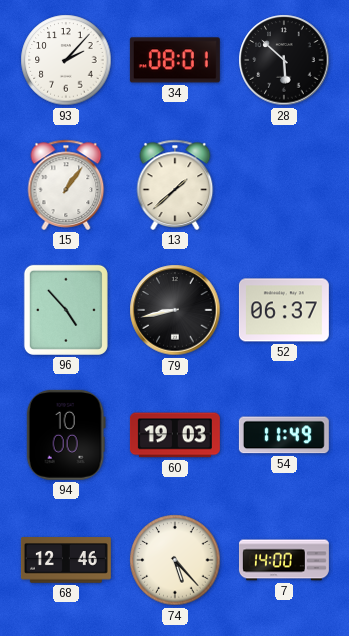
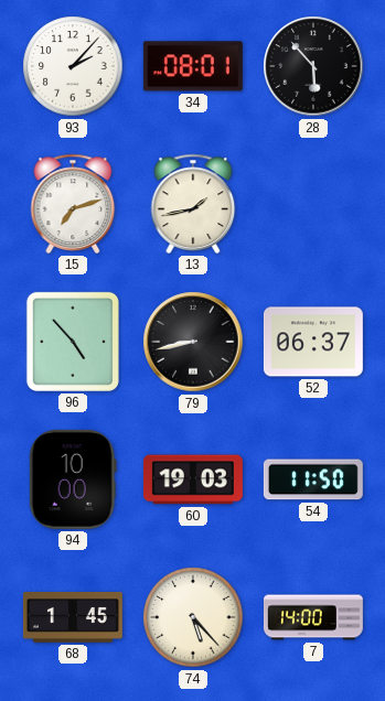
28: 5:52 -> 5:53 (313, 66)
15: 1:06 -> 7:12 (73, 204)
13: 1:38 -> 1:43 (193, 204)
54: 11:49 -> 11:50 (313, 479)
68: 12:46 -> 1:45 (73, 617)
